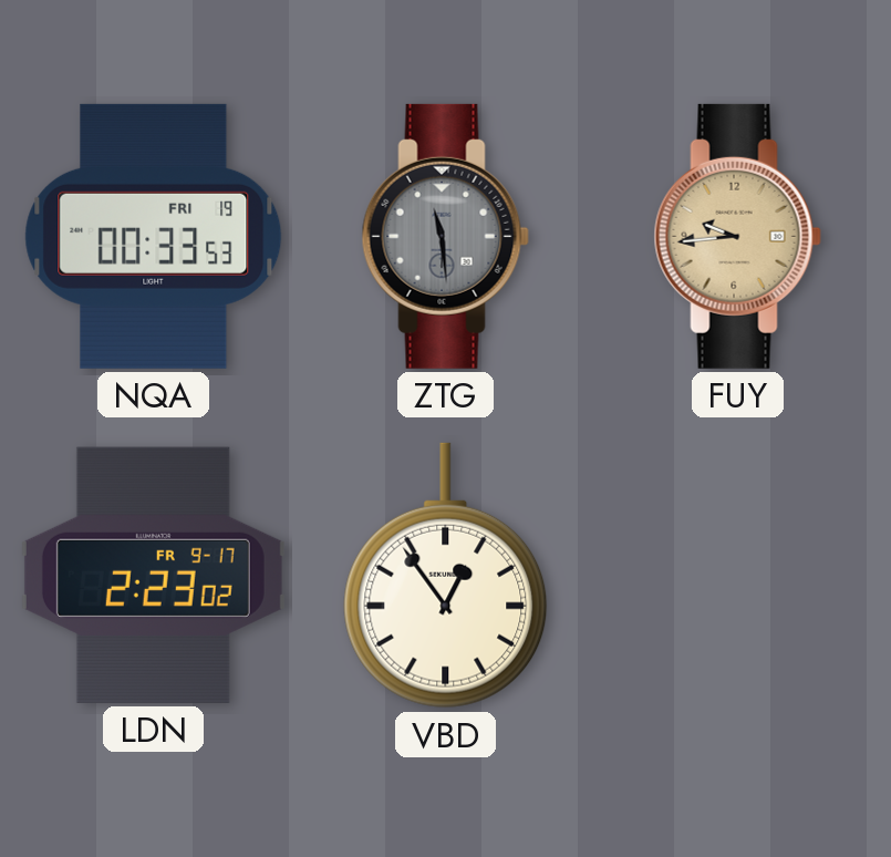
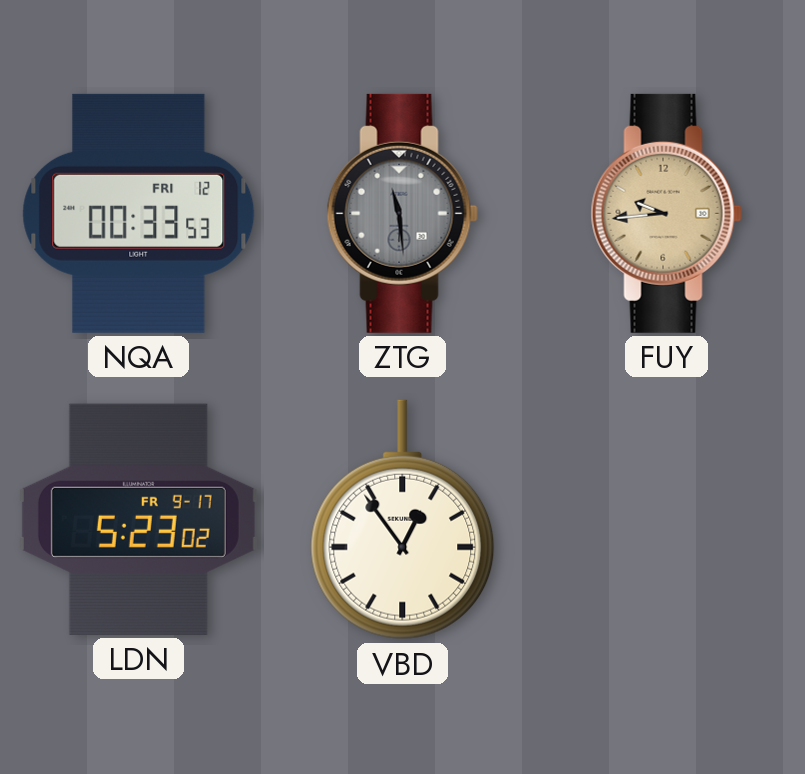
NQA date: FRI 19 -> FRI 12 (139, 213)
LDN: 2:23 -> 5:23 (138, 519)
